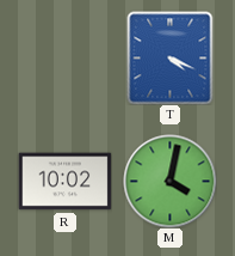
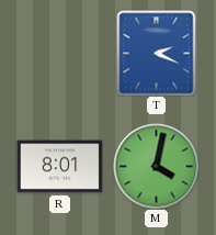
T: 4:19 -> 2:19 (157, 53)
R: 10:02 -> 8:01 (59, 167)
